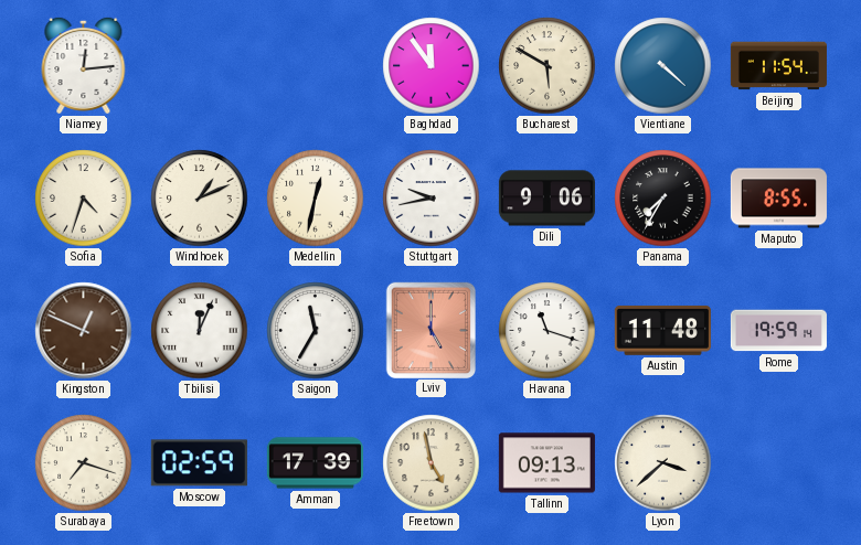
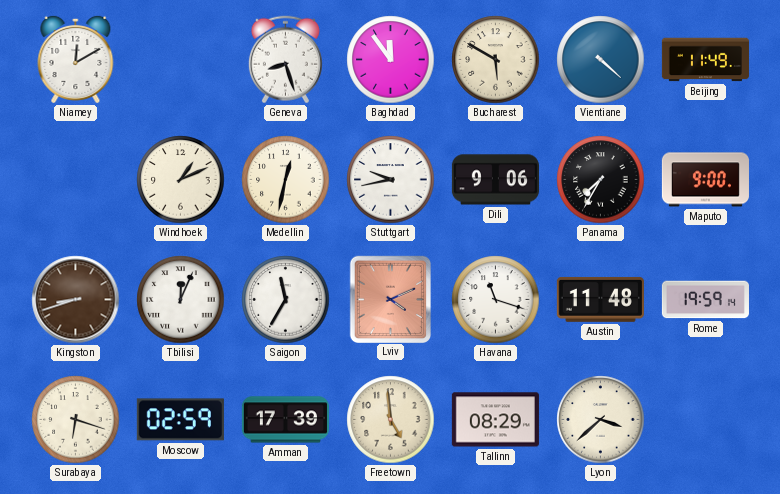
Niamey: 12:14 -> 12:10 (76, 59)
Geneva: none -> 8:27 (285, 60)
Beijing: 11:54 -> 11:49 (705, 60)
Sofia: 4:33 -> none (84, 199)
Maputo: 8:55 -> 9:00 (705, 180)
Kingston: 12:49 -> 8:42 (76, 300)
Lviv: 5:00 -> 4:11 (390, 299)
Surabaya: 7:18 -> 6:18 (76, 420)
Freetown: 4:58 -> 4:59 (391, 420)
Tallinn: 09:13 -> 08:29 (495, 420)
